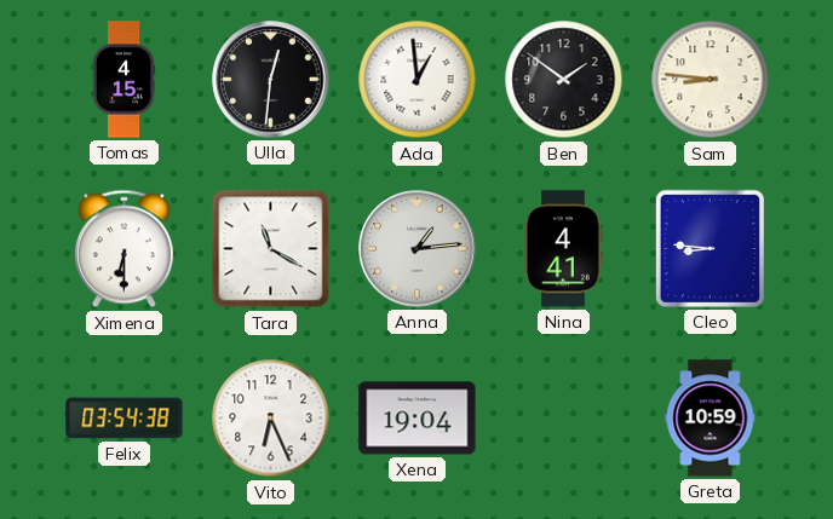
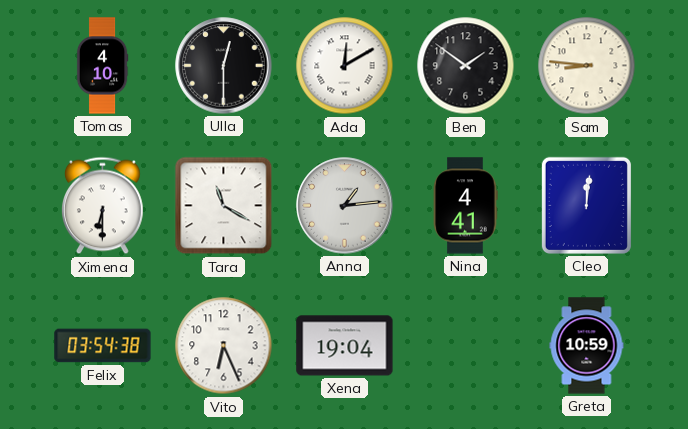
Tomas: 4:15 -> 4:10 (102, 66)
Ulla: 12:31 -> 12:30 (224, 66)
Ada: 12:59 -> 12:10 (345, 66)
Cleo: 8:46 -> 12:01 (586, 205)
